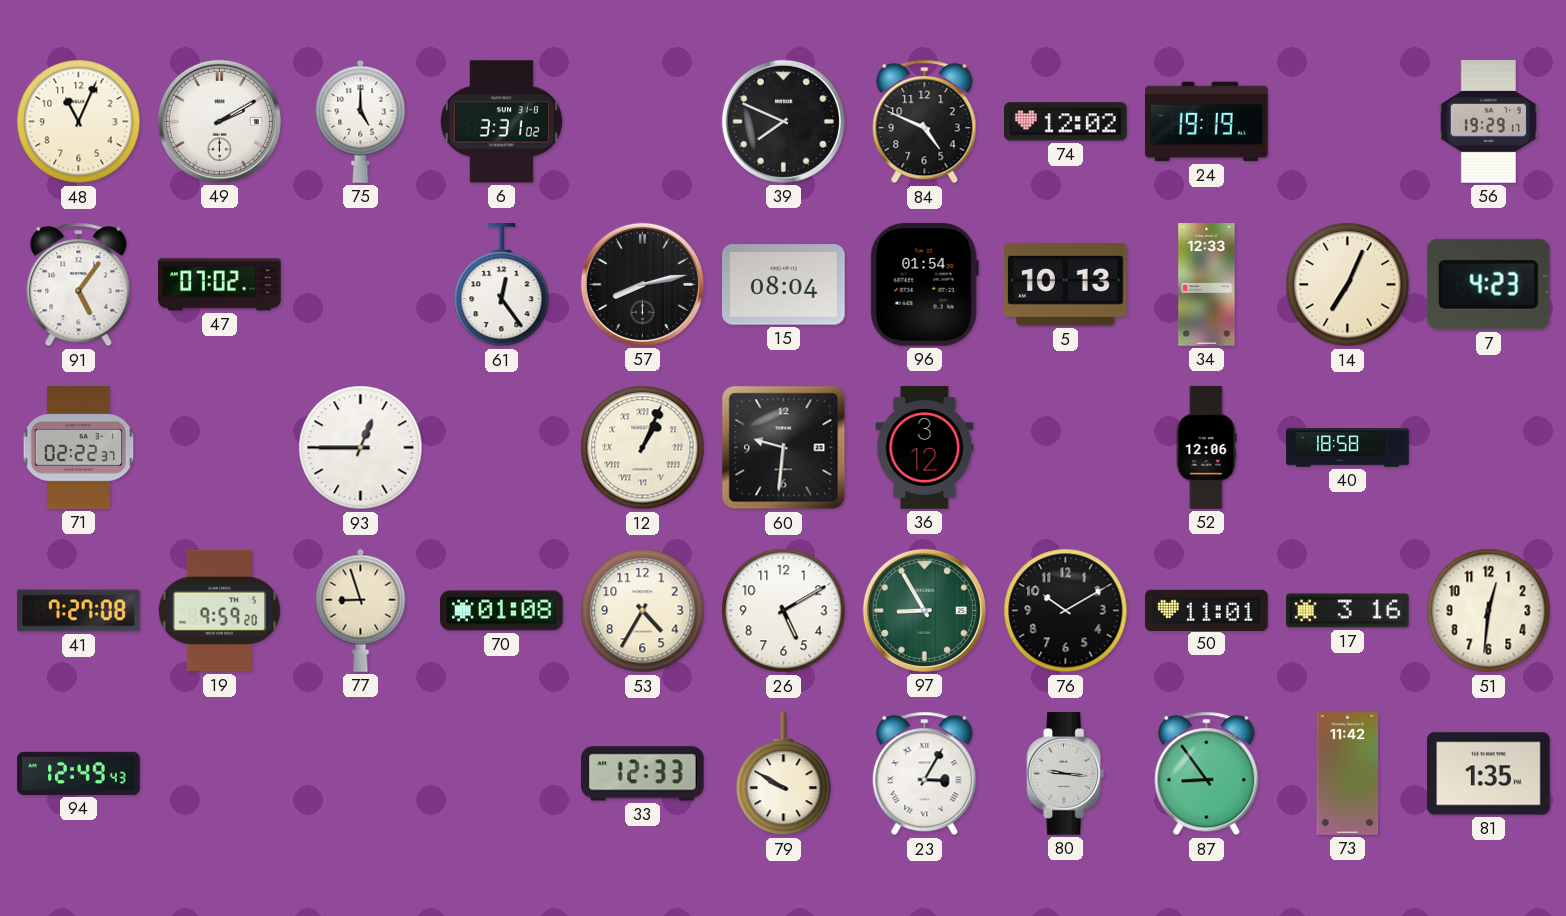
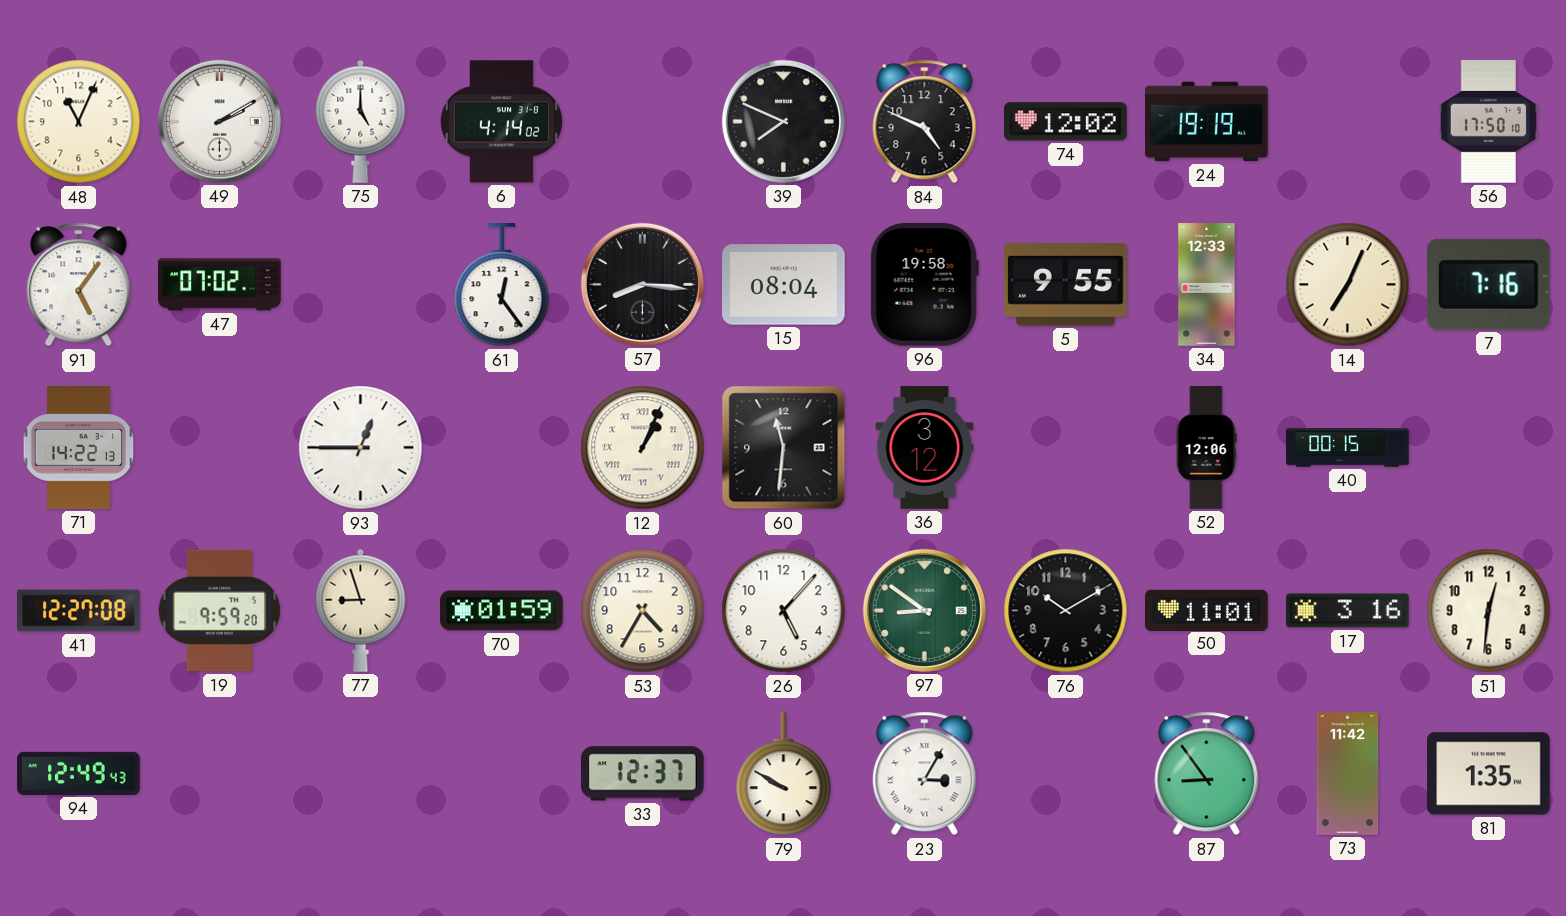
6: 3:31 -> 4:14 (501, 122)
56: 19:29 -> 17:50 (1488, 122)
57: 8:13 -> 8:16 (642, 284)
96: 01:54 -> 19:58 (924, 285)
5: 10:13 -> 9:55 (1066, 284)
7: 4:23 -> 7:16 (1488, 284)
71: 02:22 -> 14:22 (79, 448)
60: 9:31 -> 11:31 (784, 448)
40: 18:58 -> 00:15 (1348, 448)
41: 7:27 -> 12:27 (79, 611)
70: 01:08 -> 01:59 (502, 611)
26: 5:10 -> 5:07 (784, 611)
97: 8:55 -> 8:51 (924, 610)
33: 12:33 -> 12:37 (643, 774)
80: 9:16 -> none (1066, 774)
